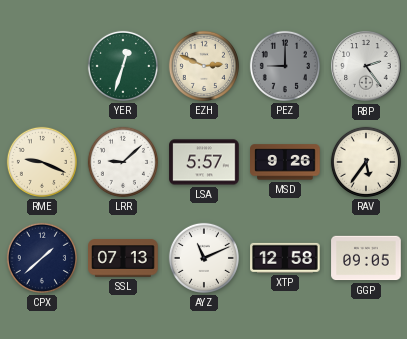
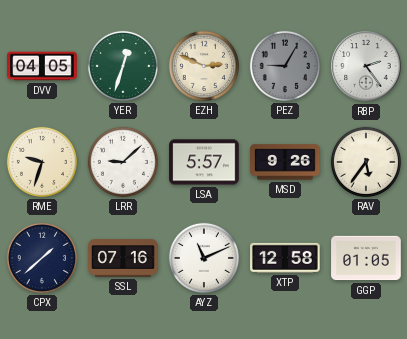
DVV: none -> 04:05 (42, 66)
PEZ: 9:00 -> 9:05 (285, 66)
RME: 9:19 -> 9:33 (42, 162)
SSL: 07:13 -> 07:16 (123, 258)
GGP: 09:05 -> 01:05 (366, 258)
